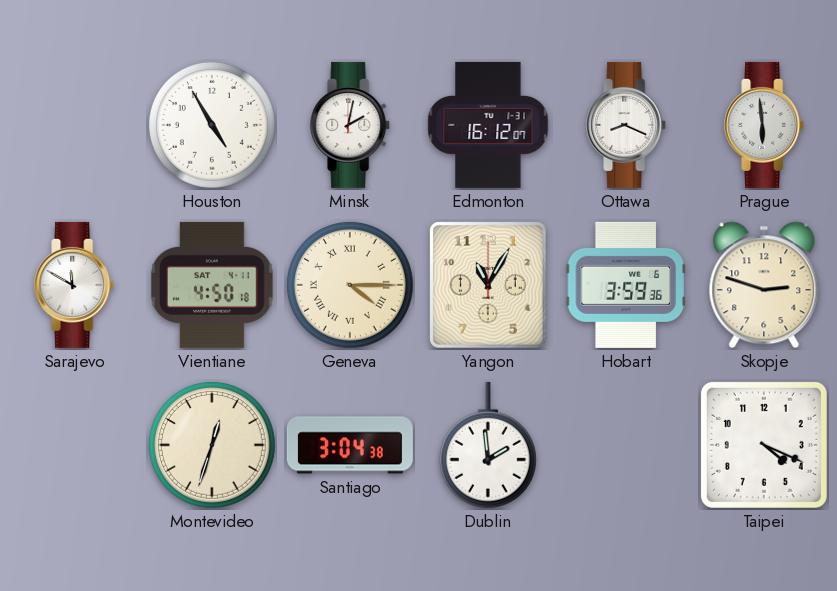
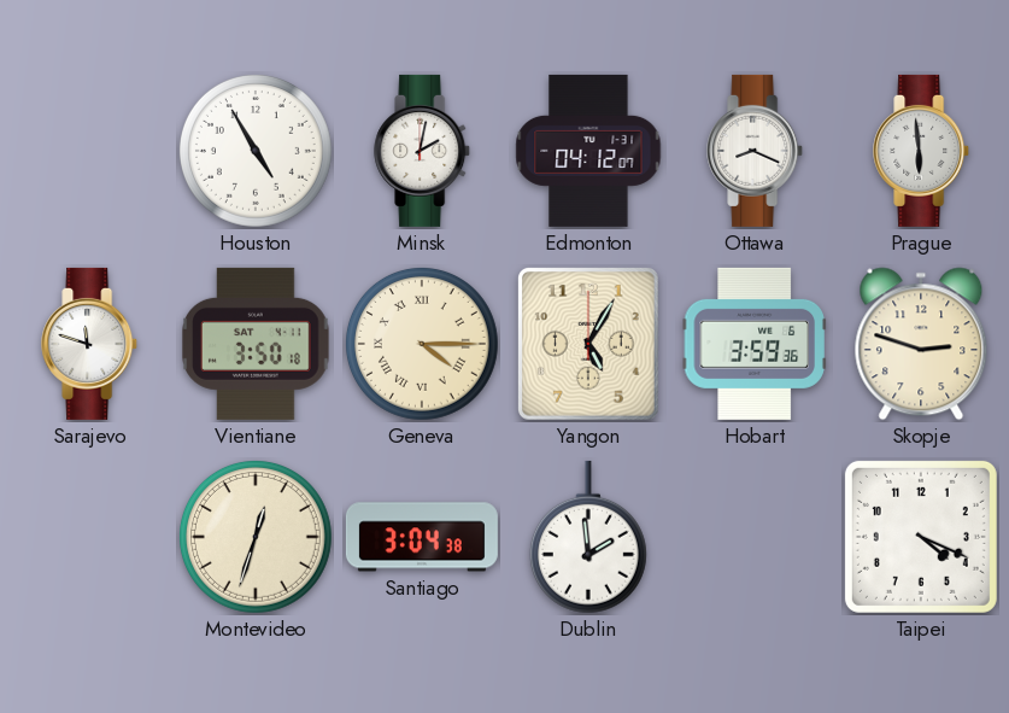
Edmonton: 16:12 -> 04:12 (588, 151)
Sarajevo: 11:50 -> 11:48 (90, 344)
Vientiane: 4:50 -> 3:50 (256, 344)
Yangon: 11:05 -> 5:05 (589, 345)
